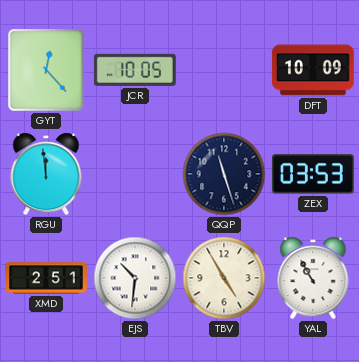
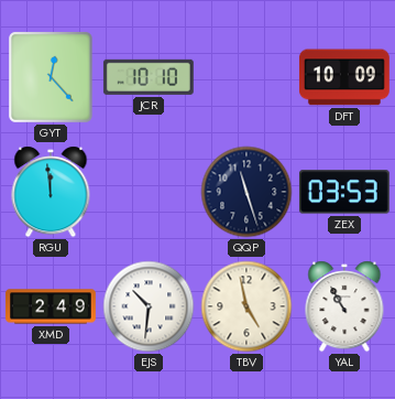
JCR: 10:05 -> 10:10 (149, 77)
XMD: 2:51 -> 2:49 (52, 306)
TBV: 4:55 -> 4:58 (246, 306)
